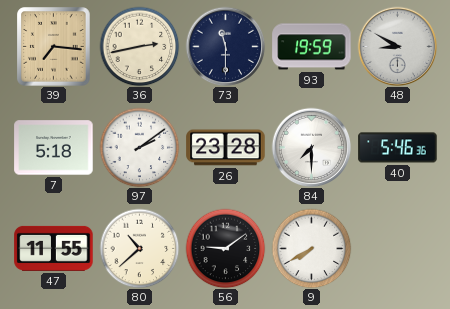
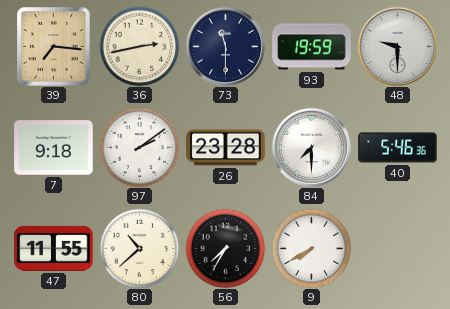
48: 8:50 -> 9:30 (397, 46)
7: 5:18 -> 9:18 (54, 148)
56: 9:09 -> 7:35 (225, 248)
